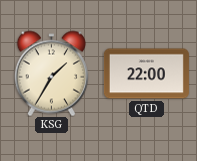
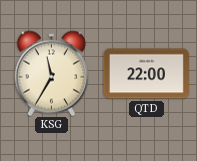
KSG: 1:35 -> 11:35 (51, 73)
